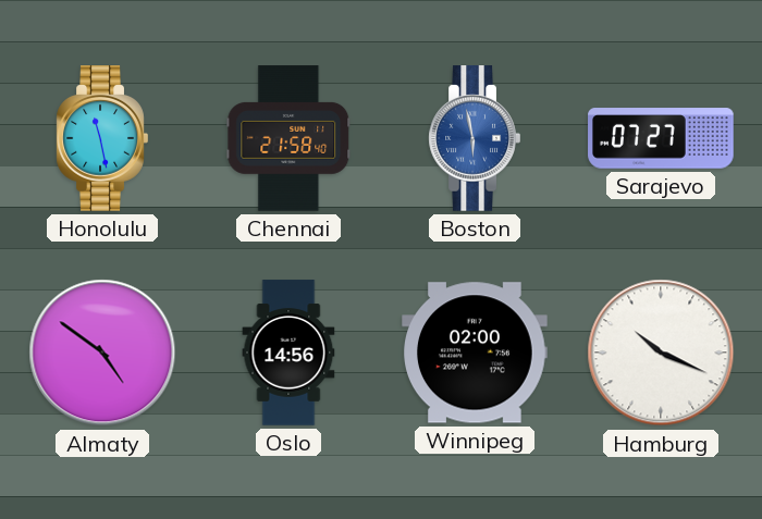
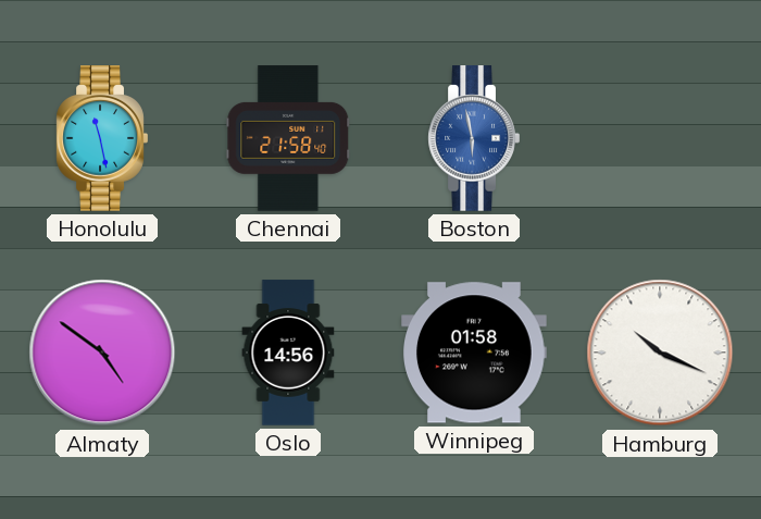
Sarajevo: 07:27 -> none (661, 138)
Winnipeg: 02:00 -> 01:58 (475, 353)
